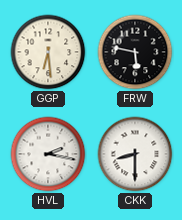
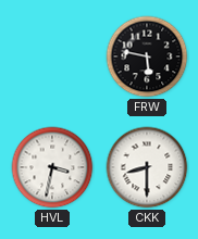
GGP: 6:29 -> none (48, 52)
HVL: 2:17 -> 3:32 (52, 167)
